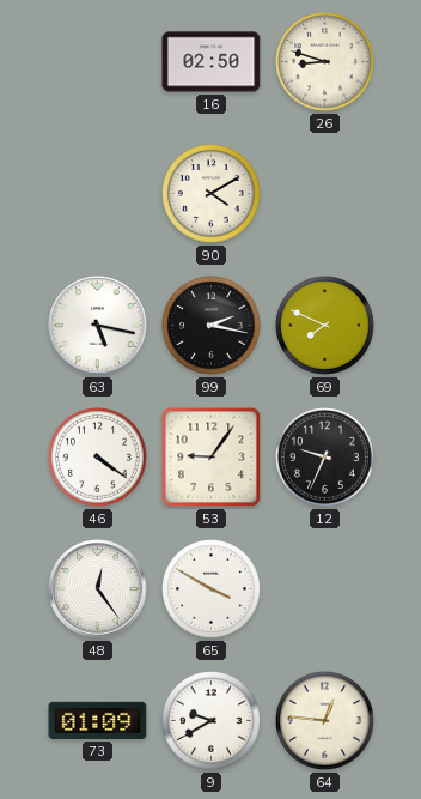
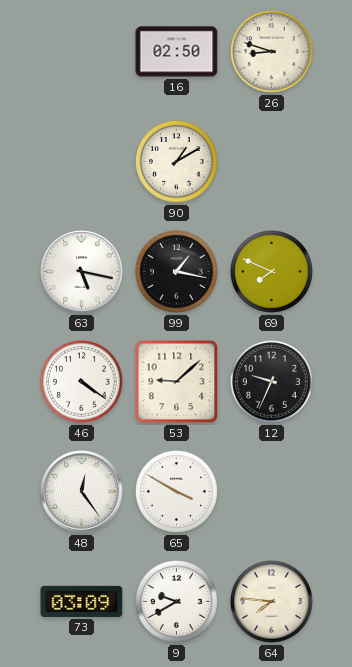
90: 4:10 -> 1:10 (177, 162)
99: 2:17 -> 1:17 (177, 272)
53: 9:06 -> 9:08 (177, 382)
73: 01:09 -> 03:09 (82, 601)
64: 12:46 -> 7:46 (272, 602)
